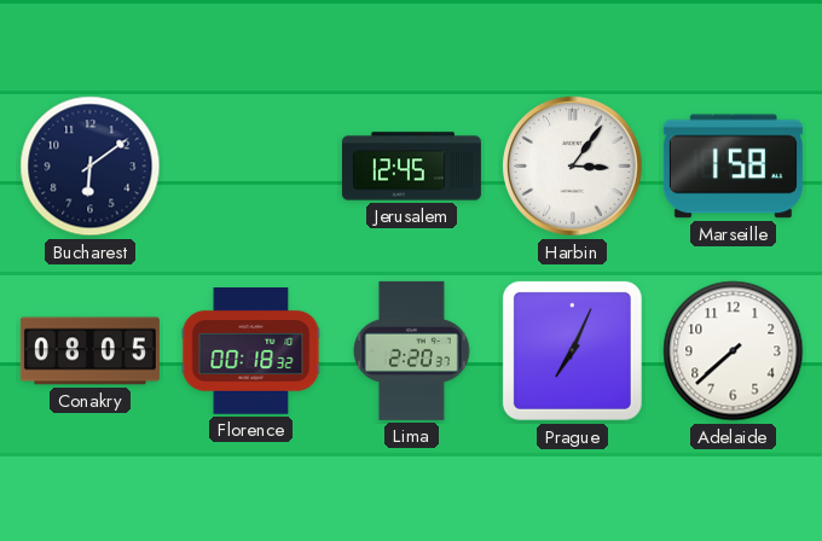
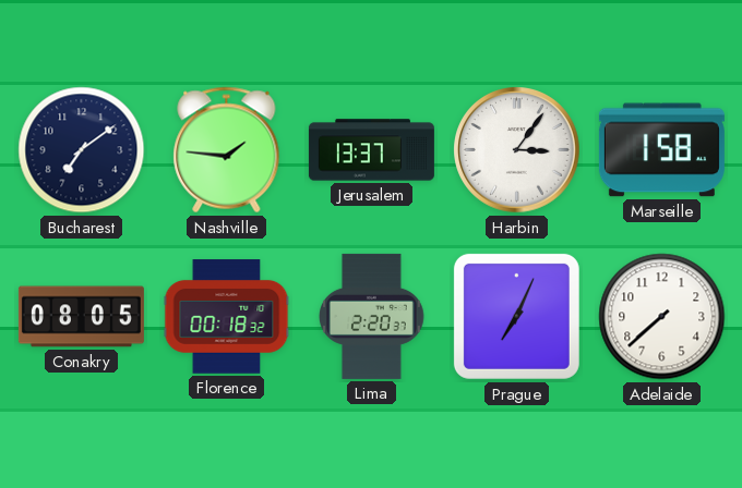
Bucharest: 6:09 -> 7:09 (82, 150)
Nashville: none -> 1:46 (227, 150)
Jerusalem: 12:45 -> 13:37 (371, 150)
